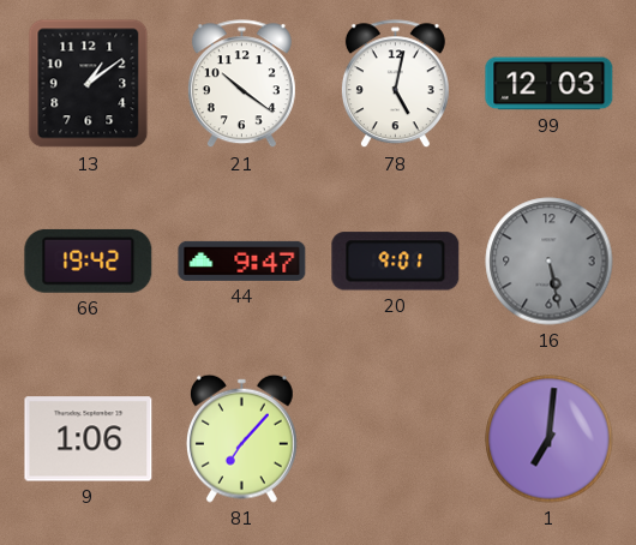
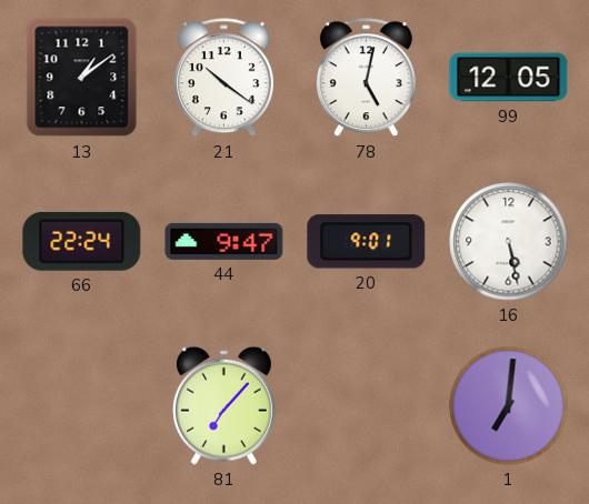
99: 12:03 -> 12:05 (509, 78)
66: 19:42 -> 22:24 (82, 241)
16 dial: grey -> white (509, 242)
9: 1:06 -> none (89, 439)
